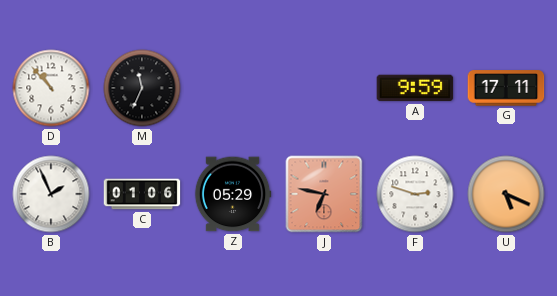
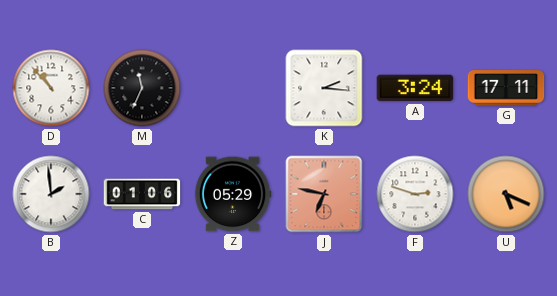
K: none -> 2:16 (324, 88)
A: 9:59 -> 3:24 (415, 88)
B: 1:56 -> 1:59 (51, 194)
